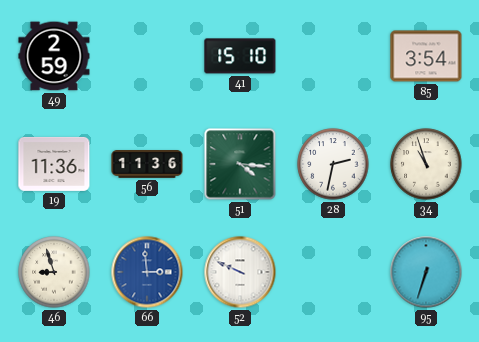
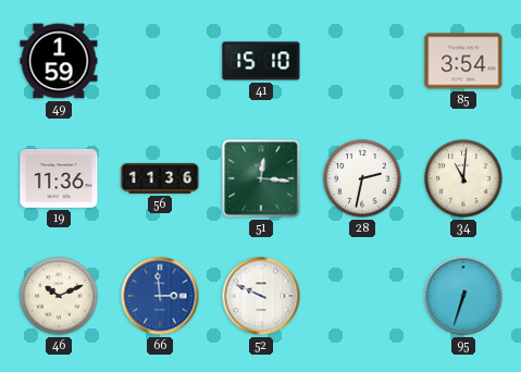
49: 2:59 -> 1:59 (59, 61)
51: 4:16 -> 12:16 (261, 178)
34: 10:57 -> 11:01 (463, 178)
46: 8:57 -> 10:11 (59, 296)
